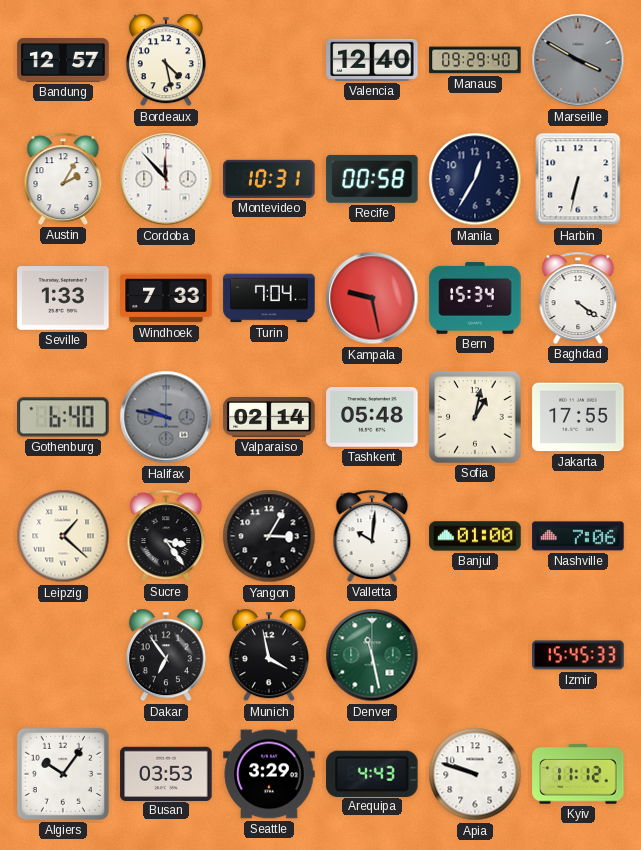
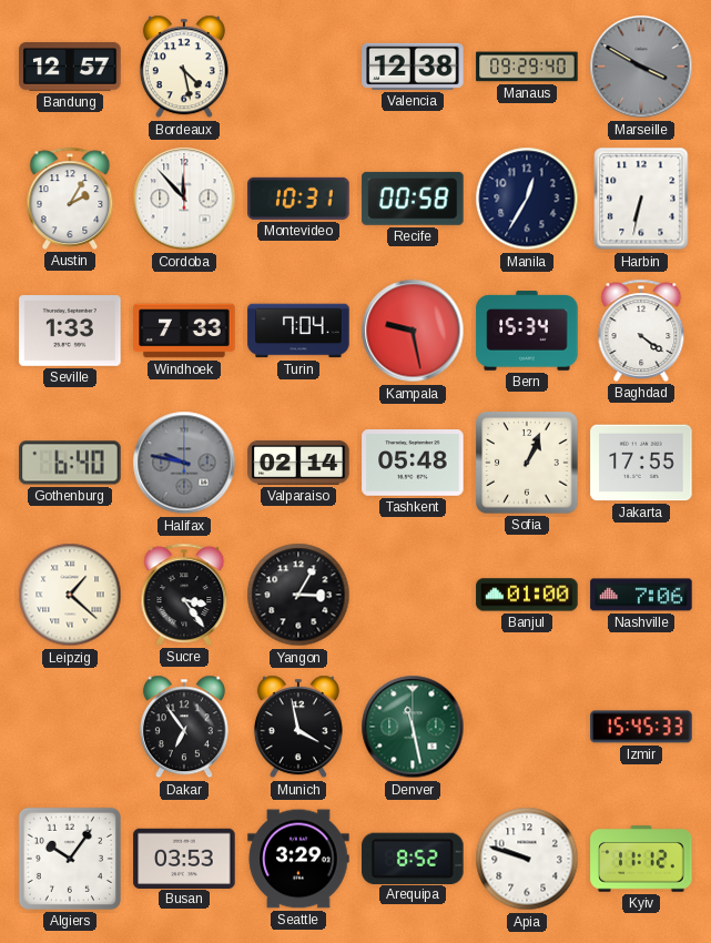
Valencia: 12:40 -> 12:38 (413, 67)
Sofia: 1:02 -> 1:04 (527, 463)
Valletta: 10:01 -> none (372, 536)
Arequipa: 4:43 -> 8:52 (413, 858)
